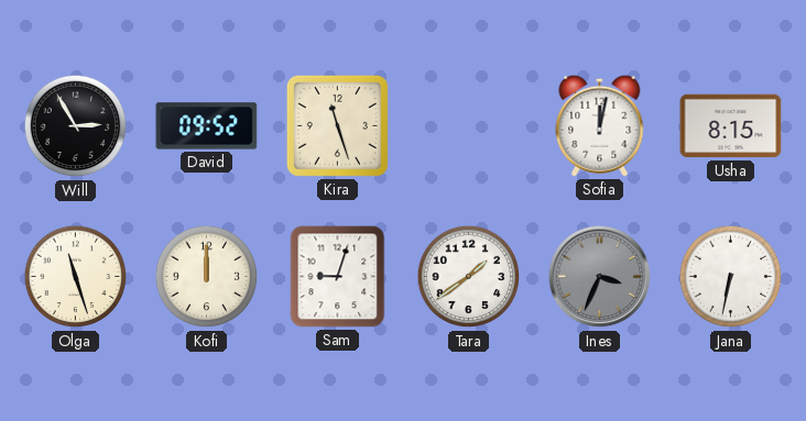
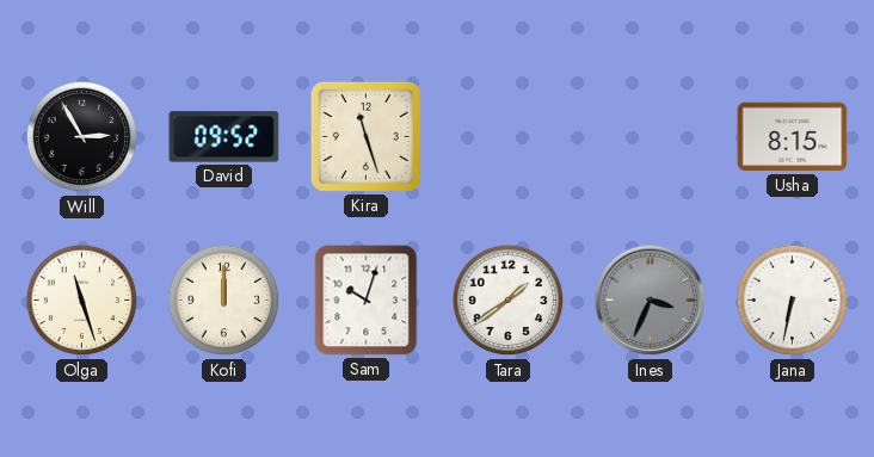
Sofia: 12:02 -> none (600, 125)
Sam: 9:03 -> 10:03 (367, 301)
